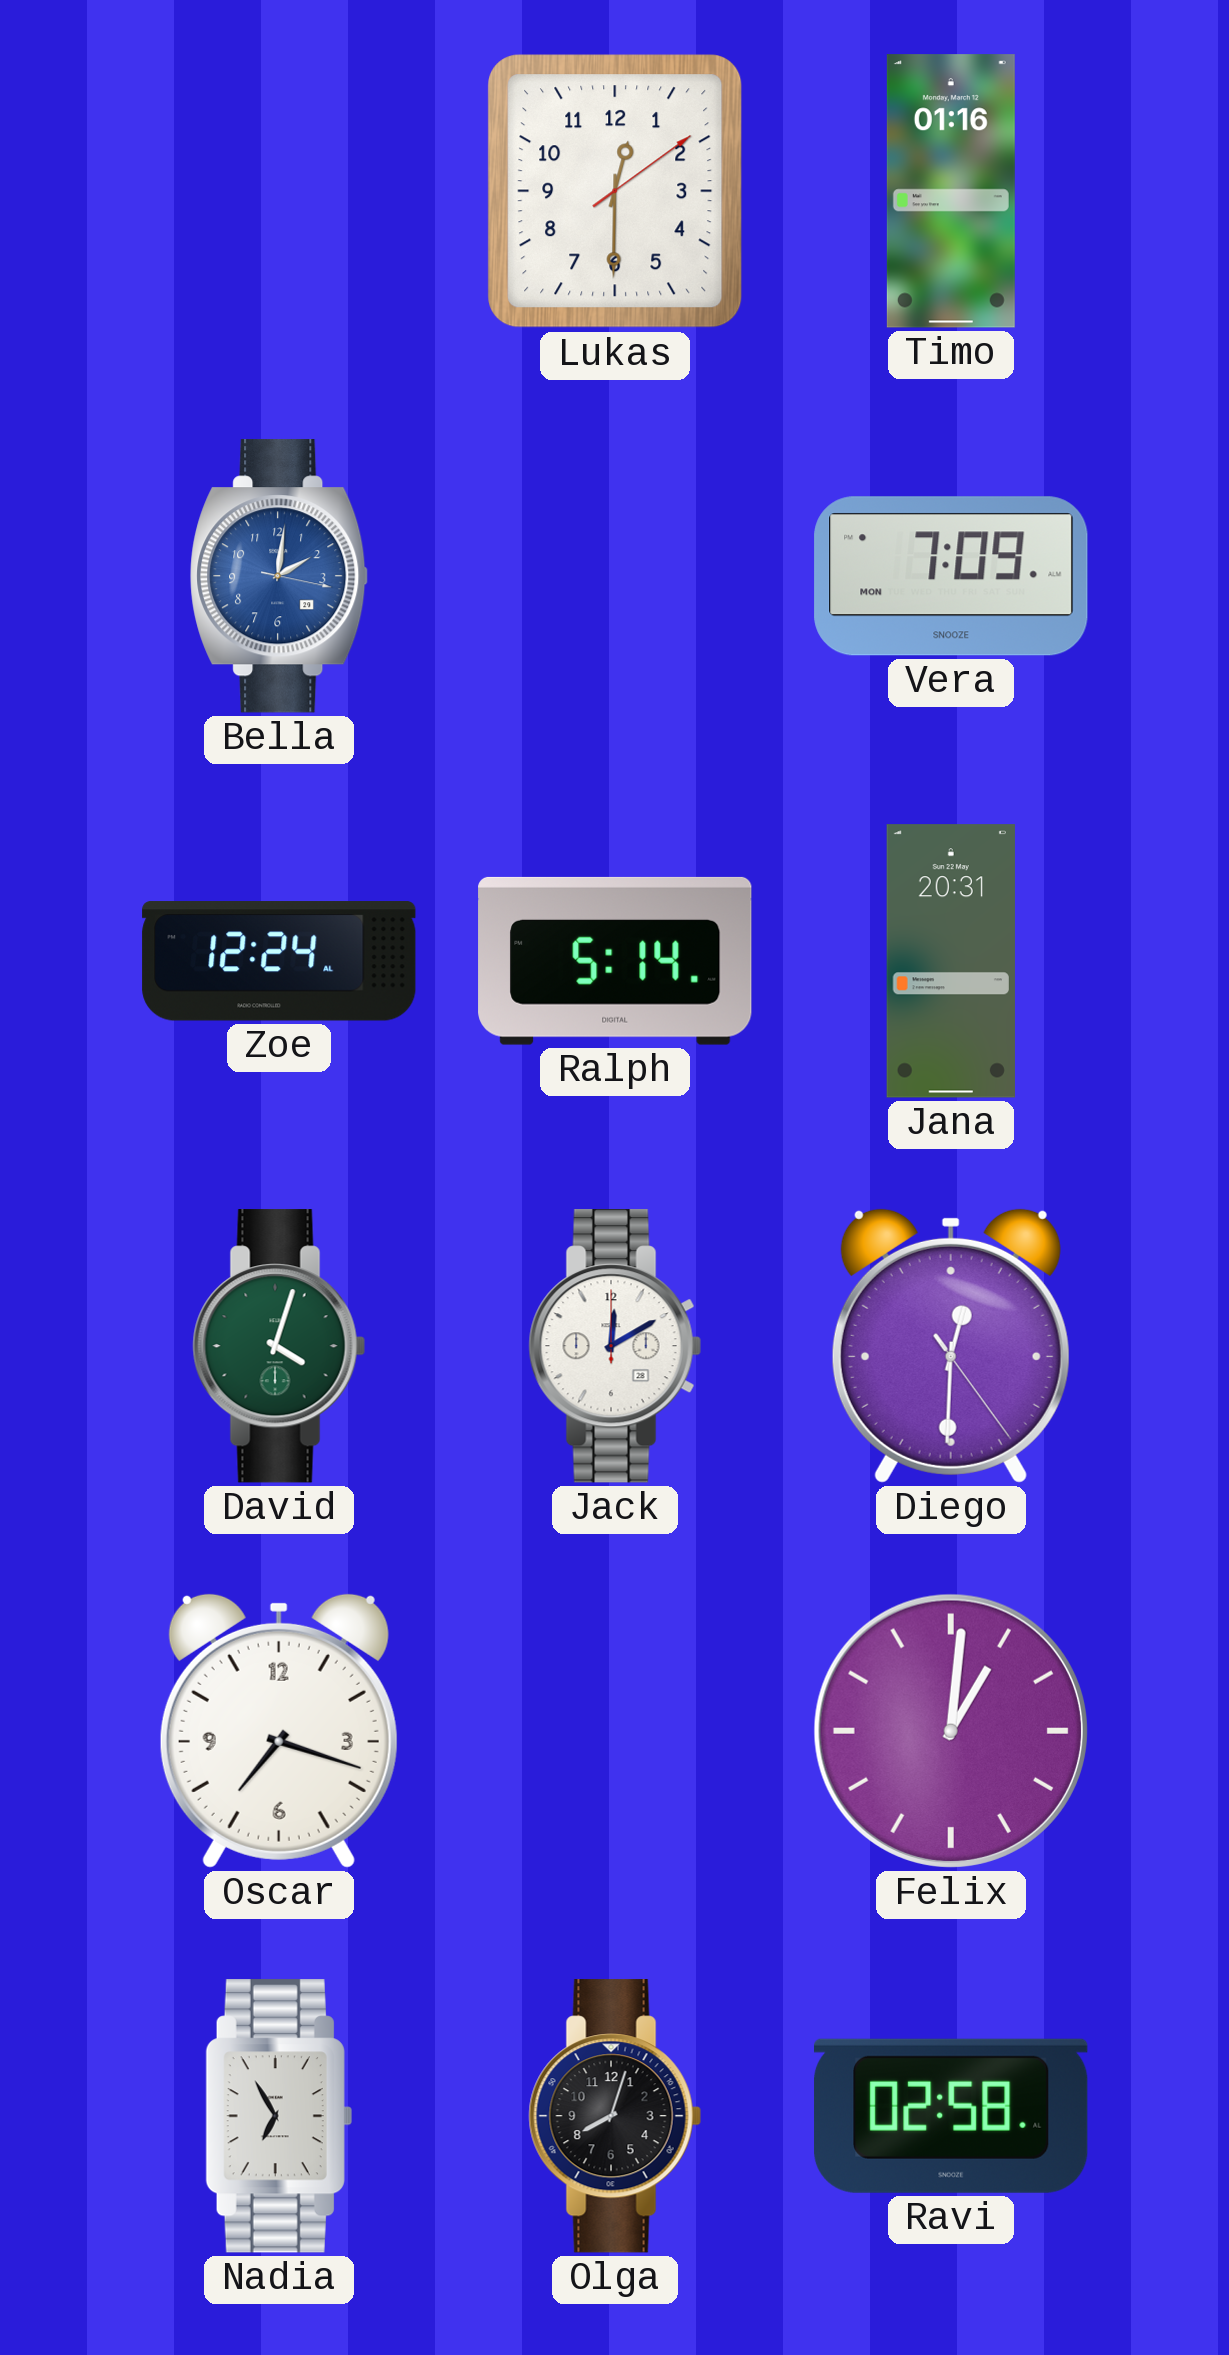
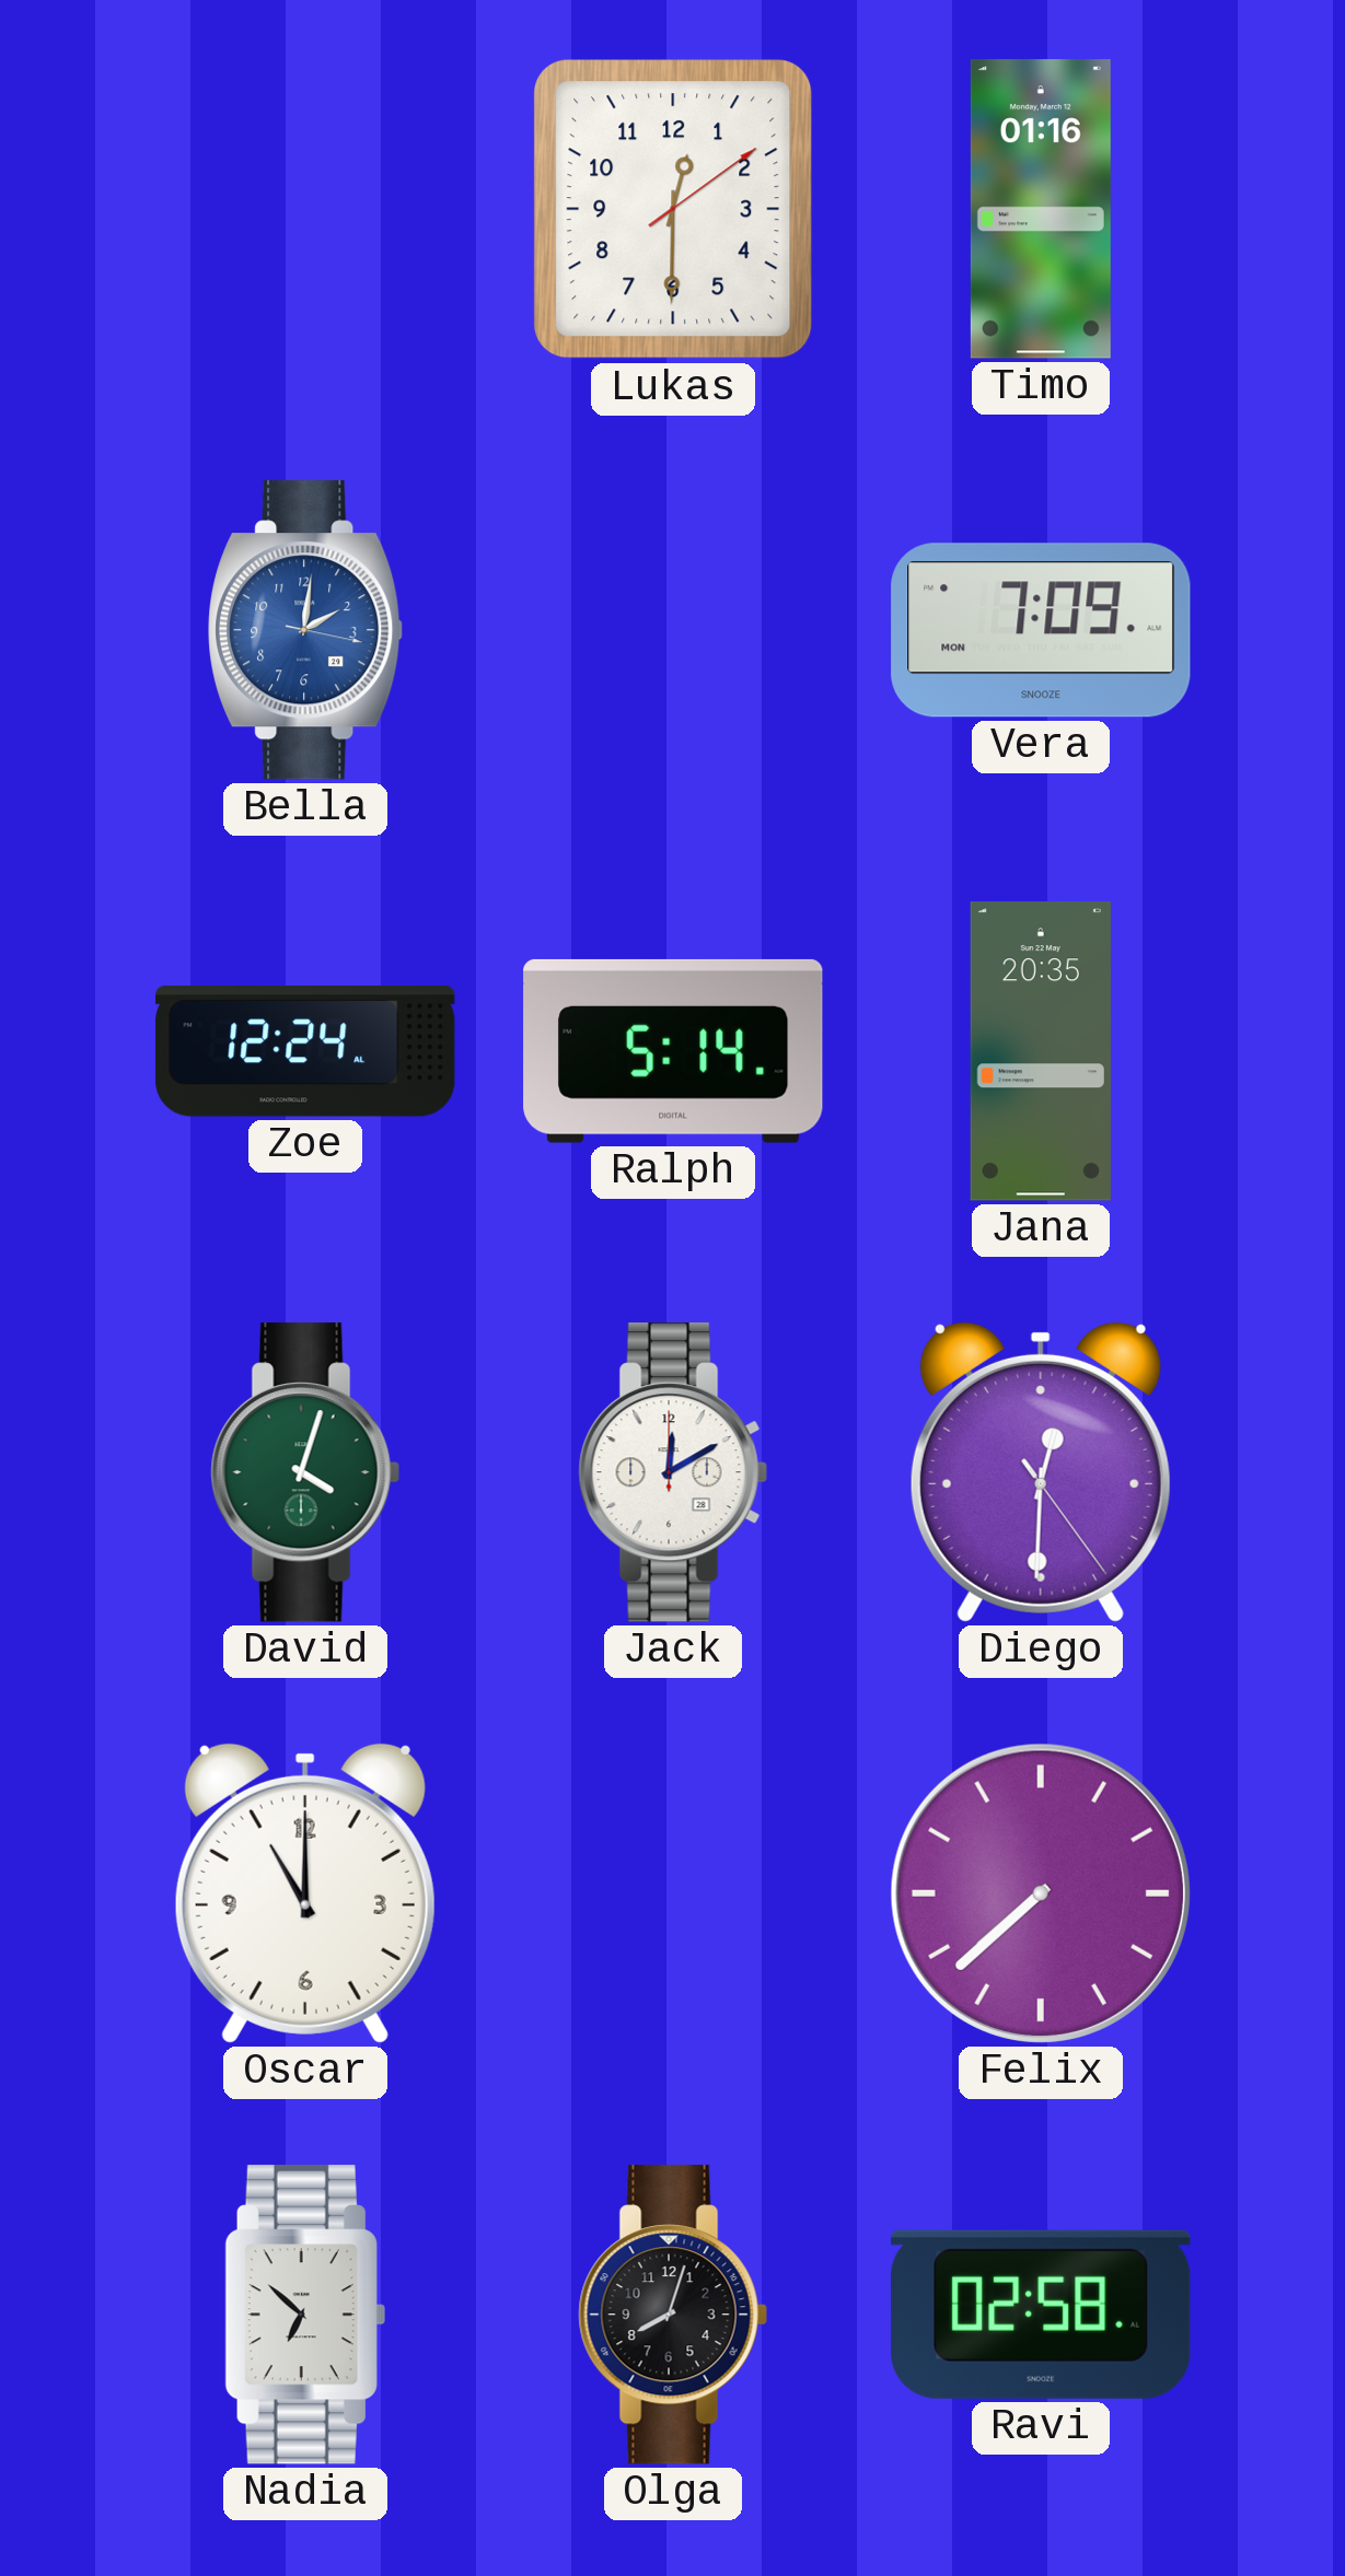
Jana: 20:31 -> 20:35 (1041, 1051)
Oscar: 7:18 -> 11:00 (305, 1893)
Felix: 1:01 -> 7:38 (1041, 1893)
Nadia: 6:55 -> 6:52 (305, 2315)
